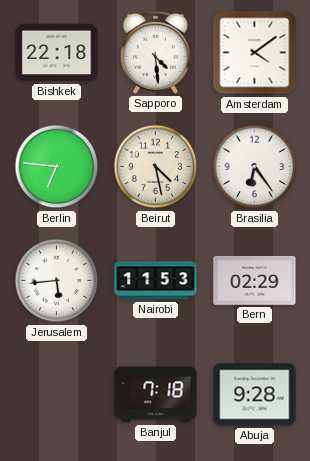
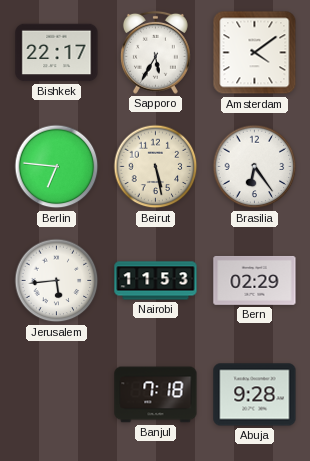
Bishkek: 22:18 -> 22:17 (57, 53)
Sapporo: 4:29 -> 5:35 (155, 52)
Beirut: 4:28 -> 5:28 (156, 167)
